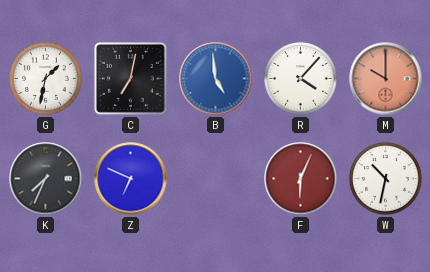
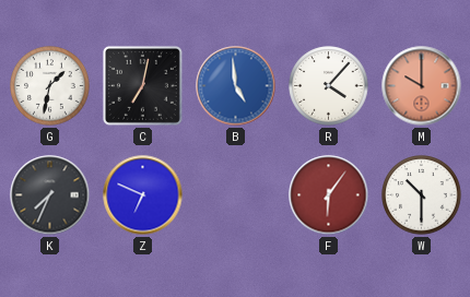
F: 6:04 -> 6:06 (329, 195)
W: 10:32 -> 10:30 (422, 195)
